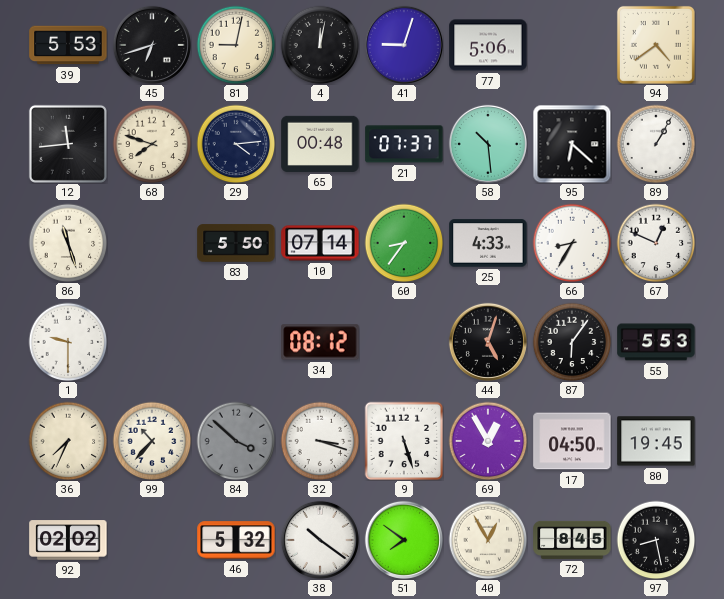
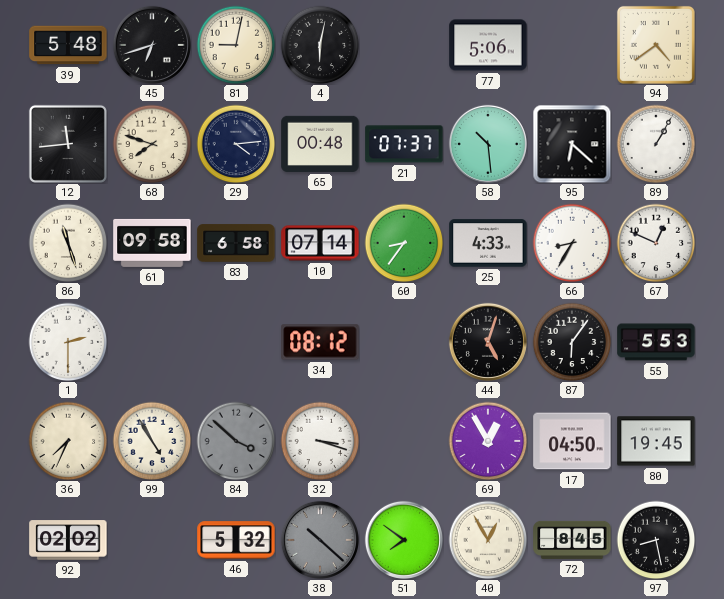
39: 5:53 -> 5:48 (68, 45)
4: 12:02 -> 6:02 (320, 45)
41: 9:03 -> none (404, 45)
61: none -> 09:58 (152, 243)
83: 5:50 -> 6:58 (236, 243)
1: 9:30 -> 2:30 (68, 342)
99: 10:37 -> 4:55 (152, 441)
9: 5:27 -> none (404, 441)
38: 10:21 -> 10:22 (320, 540)
38 dial: white -> grey (320, 540)
